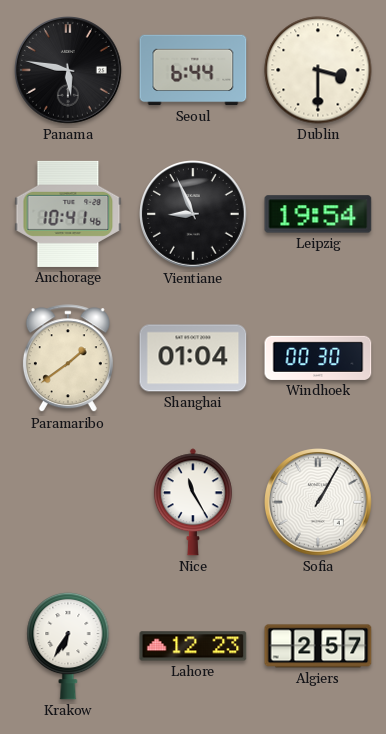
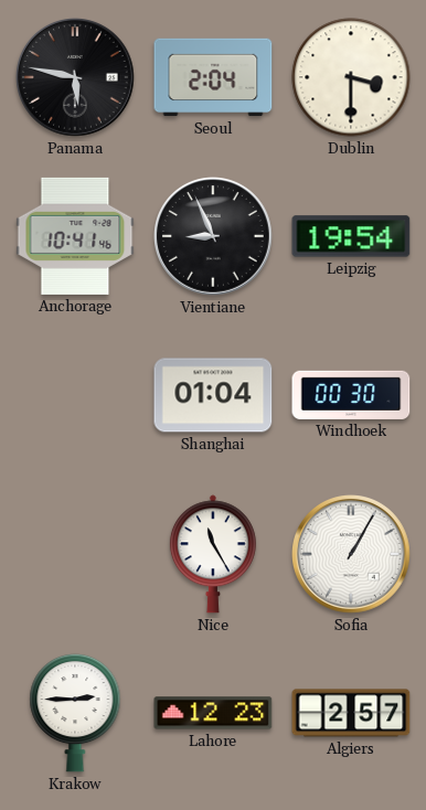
Seoul: 6:44 -> 2:04 (213, 77)
Paramaribo: 1:39 -> none (68, 359)
Krakow: 6:35 -> 2:45 (75, 713)
